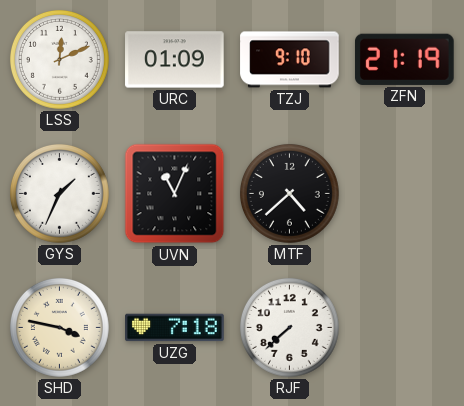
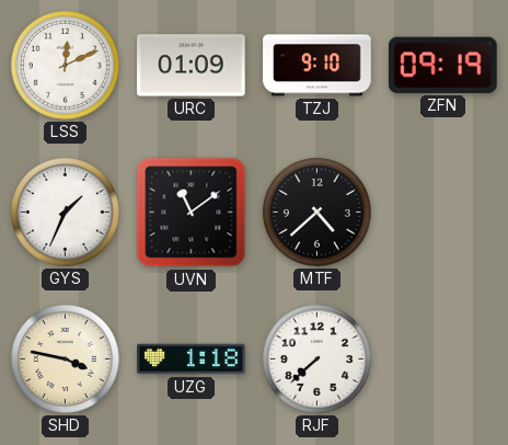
ZFN: 21:19 -> 09:19 (442, 65)
UVN: 11:04 -> 11:09 (192, 213)
UZG: 7:18 -> 1:18 (192, 360)
